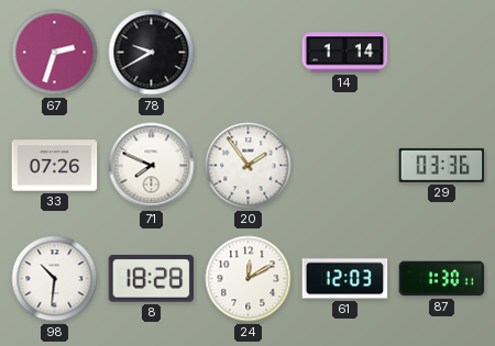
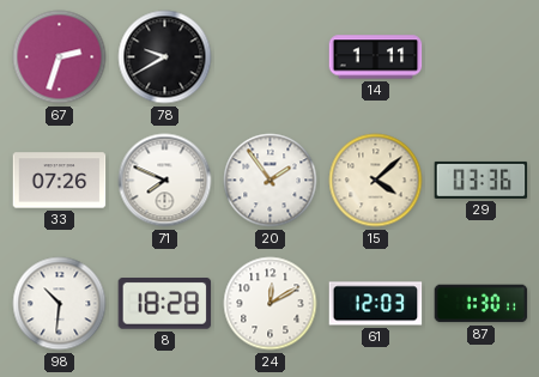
14: 1:14 -> 1:11 (376, 57)
15: none -> 4:08 (376, 181)
